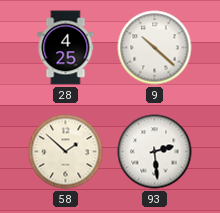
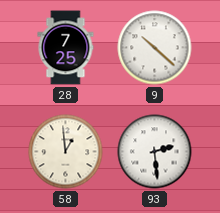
28: 4:25 -> 7:25 (66, 48)
58: 1:52 -> 12:59 (66, 152)
